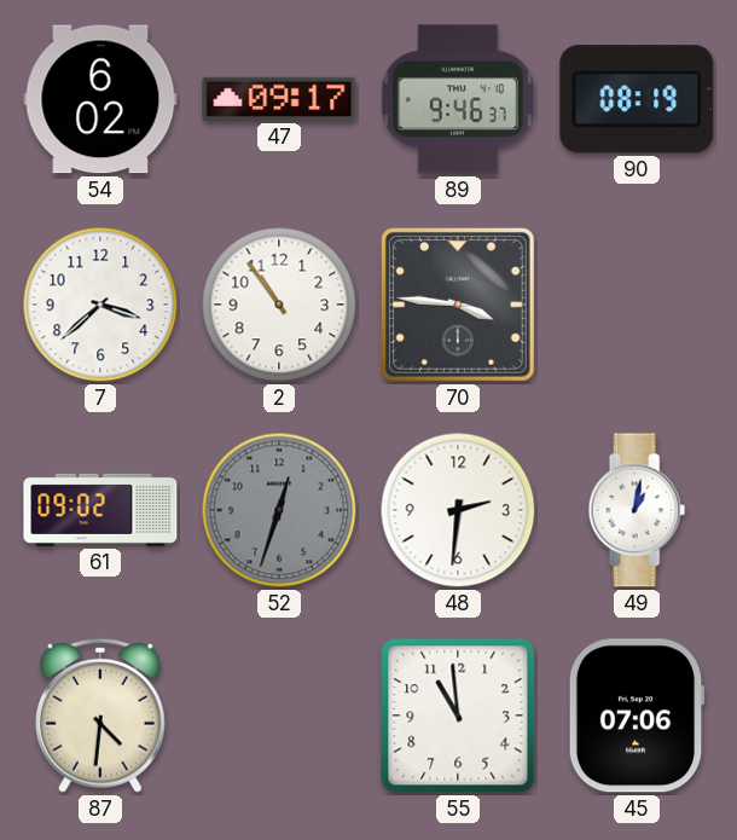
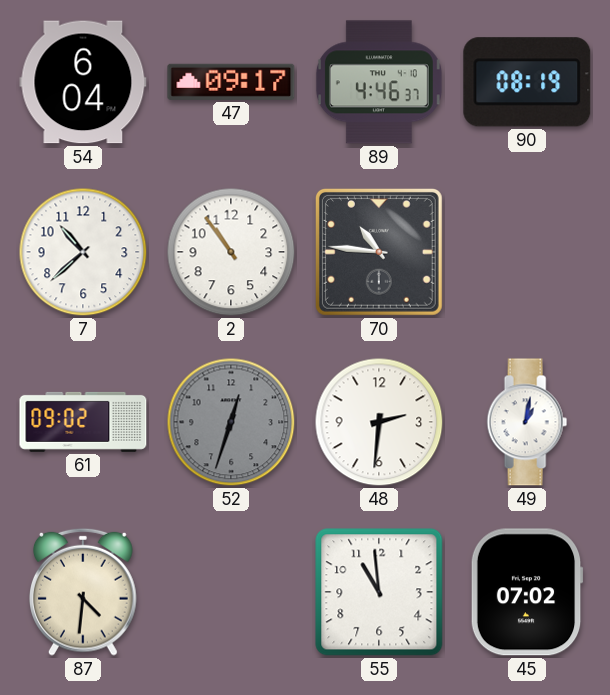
54: 6:02 -> 6:04 (83, 82)
89: 9:46 -> 4:46 (379, 82)
7: 3:38 -> 10:38 (83, 252)
70: 3:46 -> 10:46 (379, 252)
45: 07:06 -> 07:02 (527, 592)
